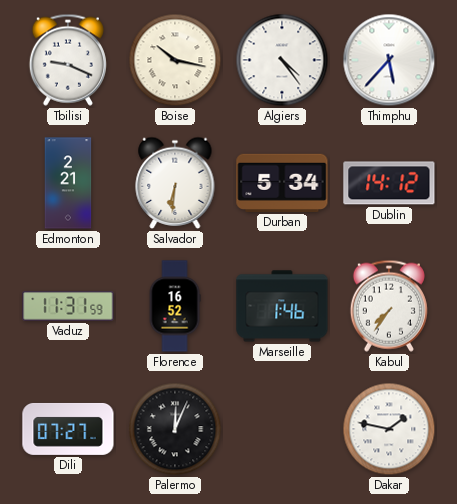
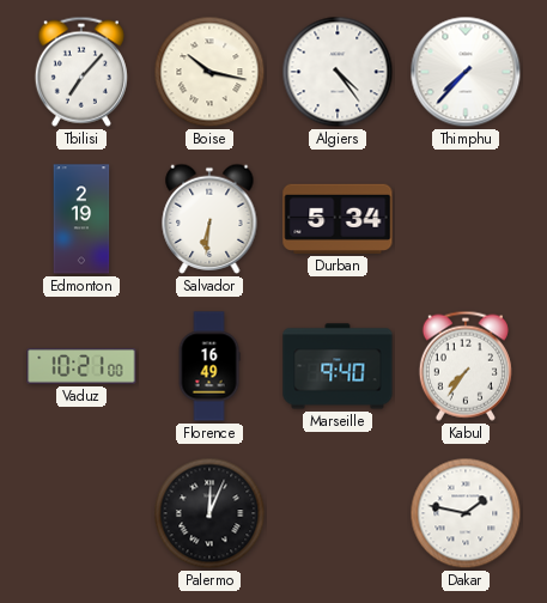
Tbilisi: 9:19 -> 7:07 (81, 72)
Thimphu: 5:37 -> 7:37 (466, 72)
Edmonton: 2:21 -> 2:19 (81, 219)
Dublin: 14:12 -> none (389, 183)
Vaduz: 11:31 -> 10:21 (81, 366)
Florence: 16:52 -> 16:49 (209, 366)
Marseille: 1:46 -> 9:40 (338, 366)
Dili: 07:27 -> none (68, 429)
